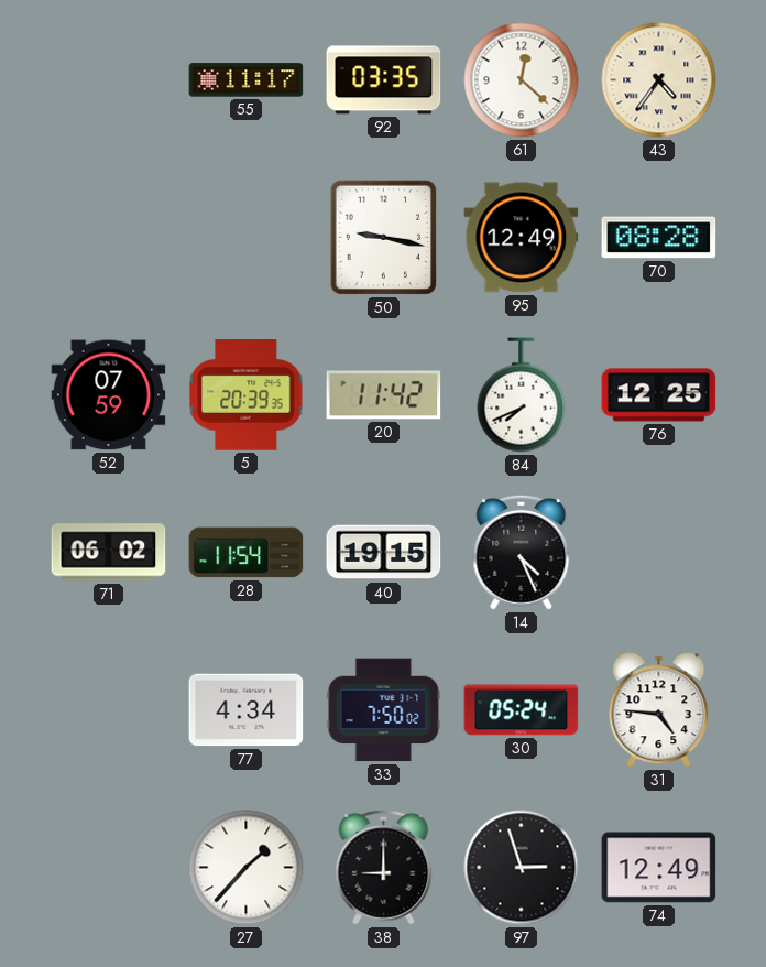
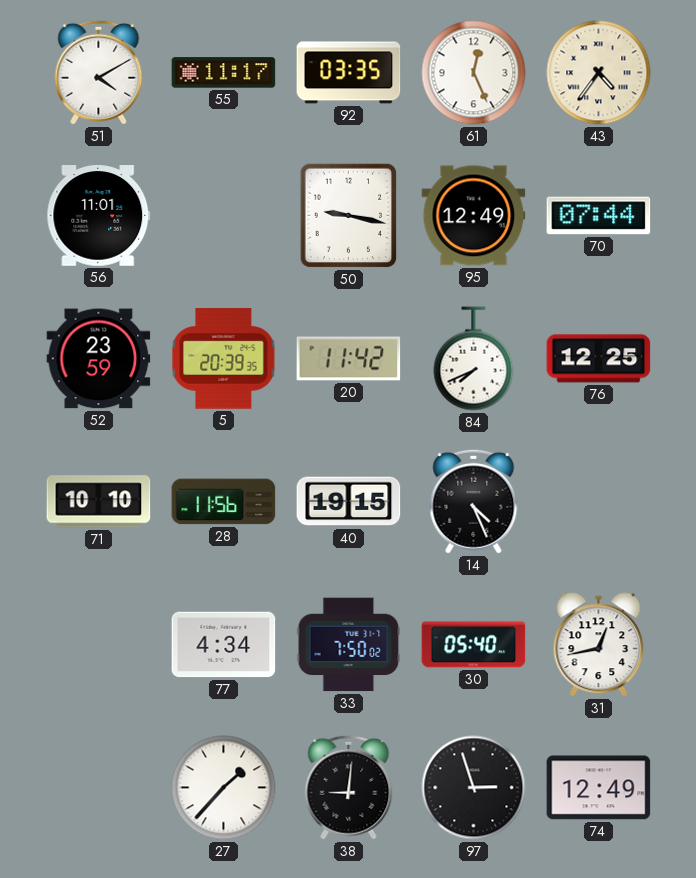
51: none -> 4:10 (99, 72)
61: 12:22 -> 12:26 (474, 73)
56: none -> 11:01 (99, 216)
70: 08:28 -> 07:44 (599, 216)
52: 07:59 -> 23:59 (99, 359)
71: 06:02 -> 10:10 (99, 502)
28: 11:54 -> 11:56 (224, 502)
30: 05:24 -> 05:40 (474, 645)
31: 4:46 -> 12:43 (599, 645)
38: 9:00 -> 9:01 (349, 787)
